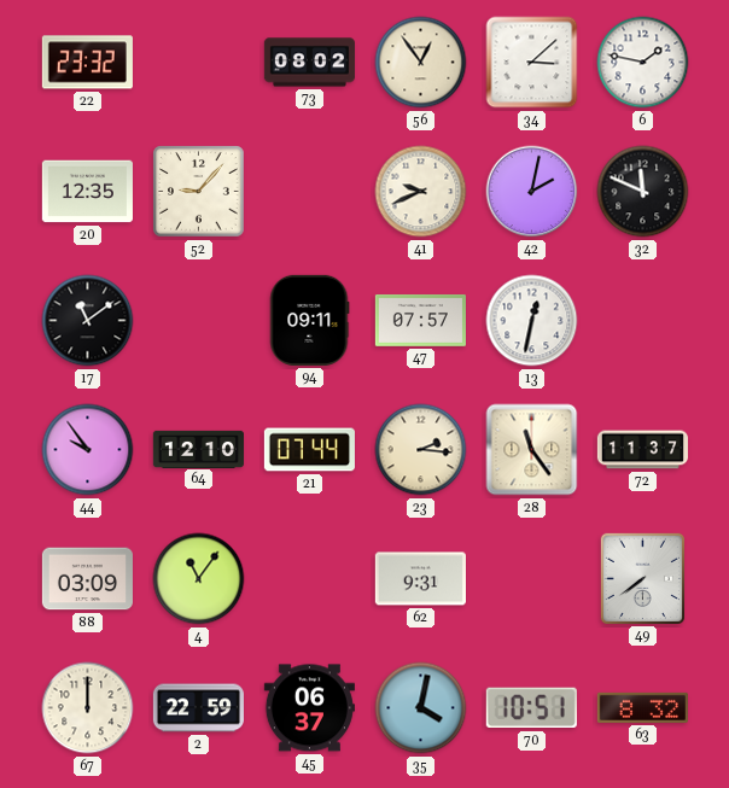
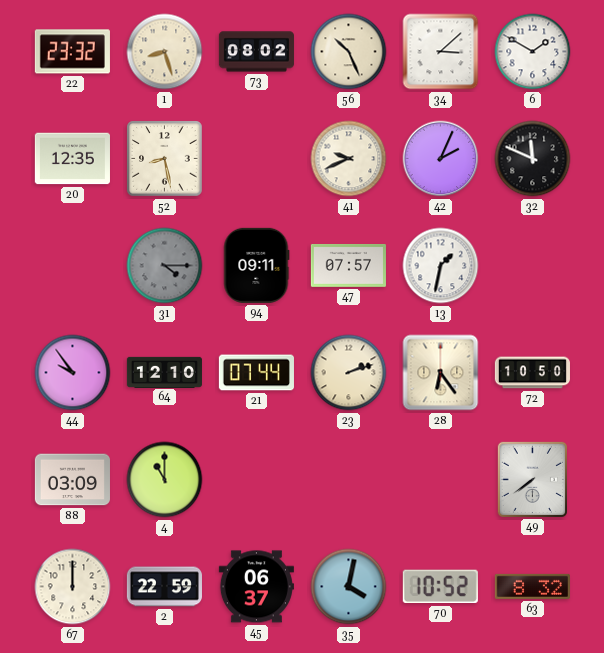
1: none -> 8:27 (165, 52)
56: 12:54 -> 10:26 (349, 52)
6: 1:47 -> 1:50 (533, 52)
52: 9:07 -> 8:28 (165, 159)
42: 2:02 -> 2:04 (441, 159)
17: 11:09 -> none (88, 321)
31: none -> 4:15 (165, 266)
13: 12:32 -> 1:32 (441, 266)
23: 2:16 -> 2:12 (349, 373)
28: 11:24 -> 6:24 (441, 373)
72: 11:37 -> 10:50 (532, 373)
4: 11:06 -> 11:00 (165, 480)
62: 9:31 -> none (420, 579)
70: 10:51 -> 10:52 (440, 587)
